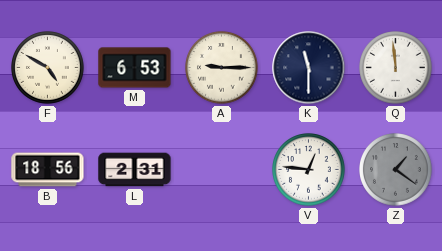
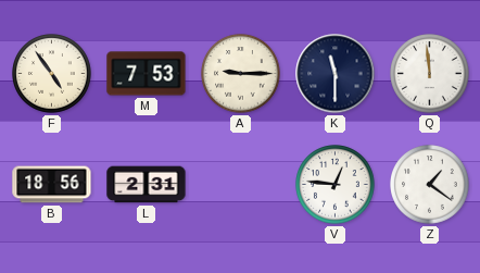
F: 4:50 -> 4:54 (52, 74)
M: 6:53 -> 7:53 (147, 74)
Z dial: grey -> white (430, 185)
